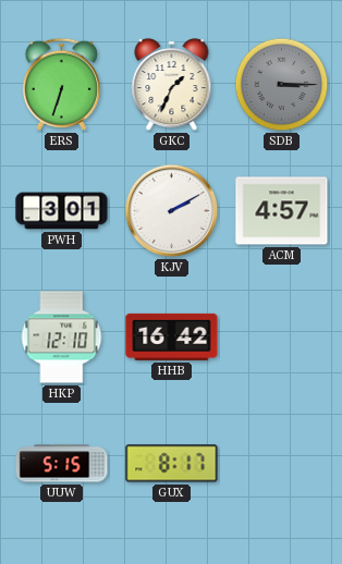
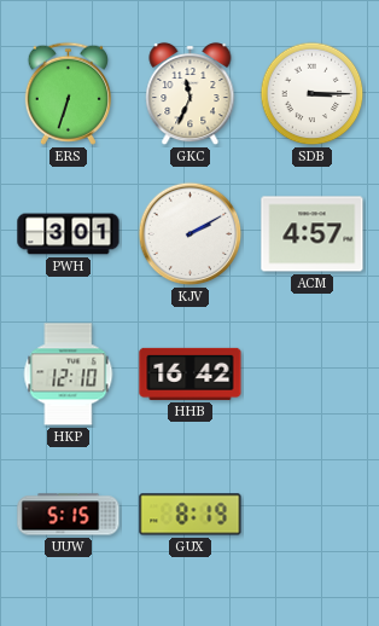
GKC: 1:34 -> 11:34 (191, 94)
SDB dial: grey -> white (313, 94)
GUX: 8:17 -> 8:19 (191, 515)
